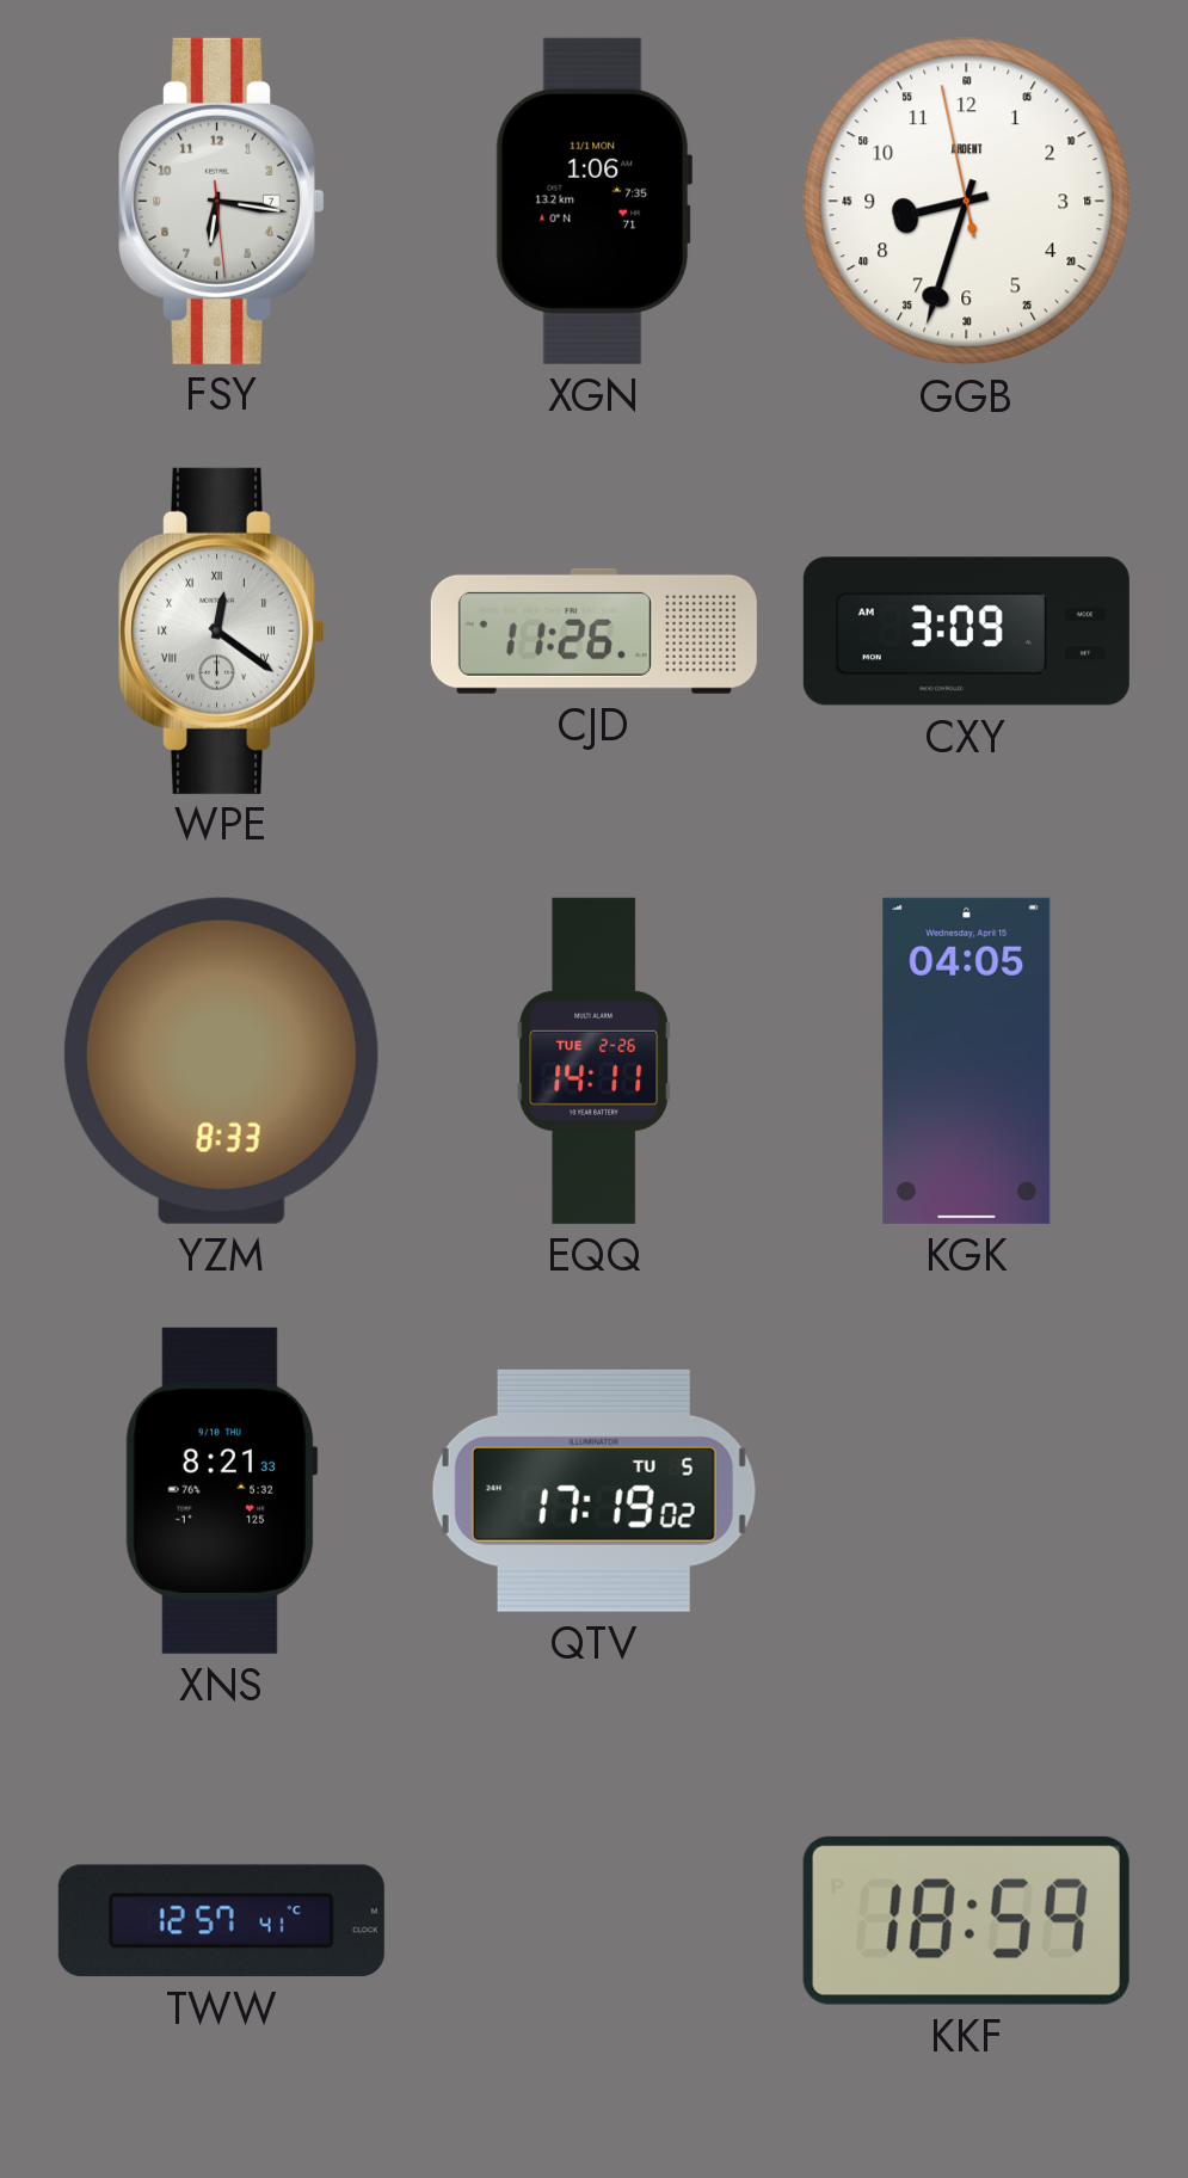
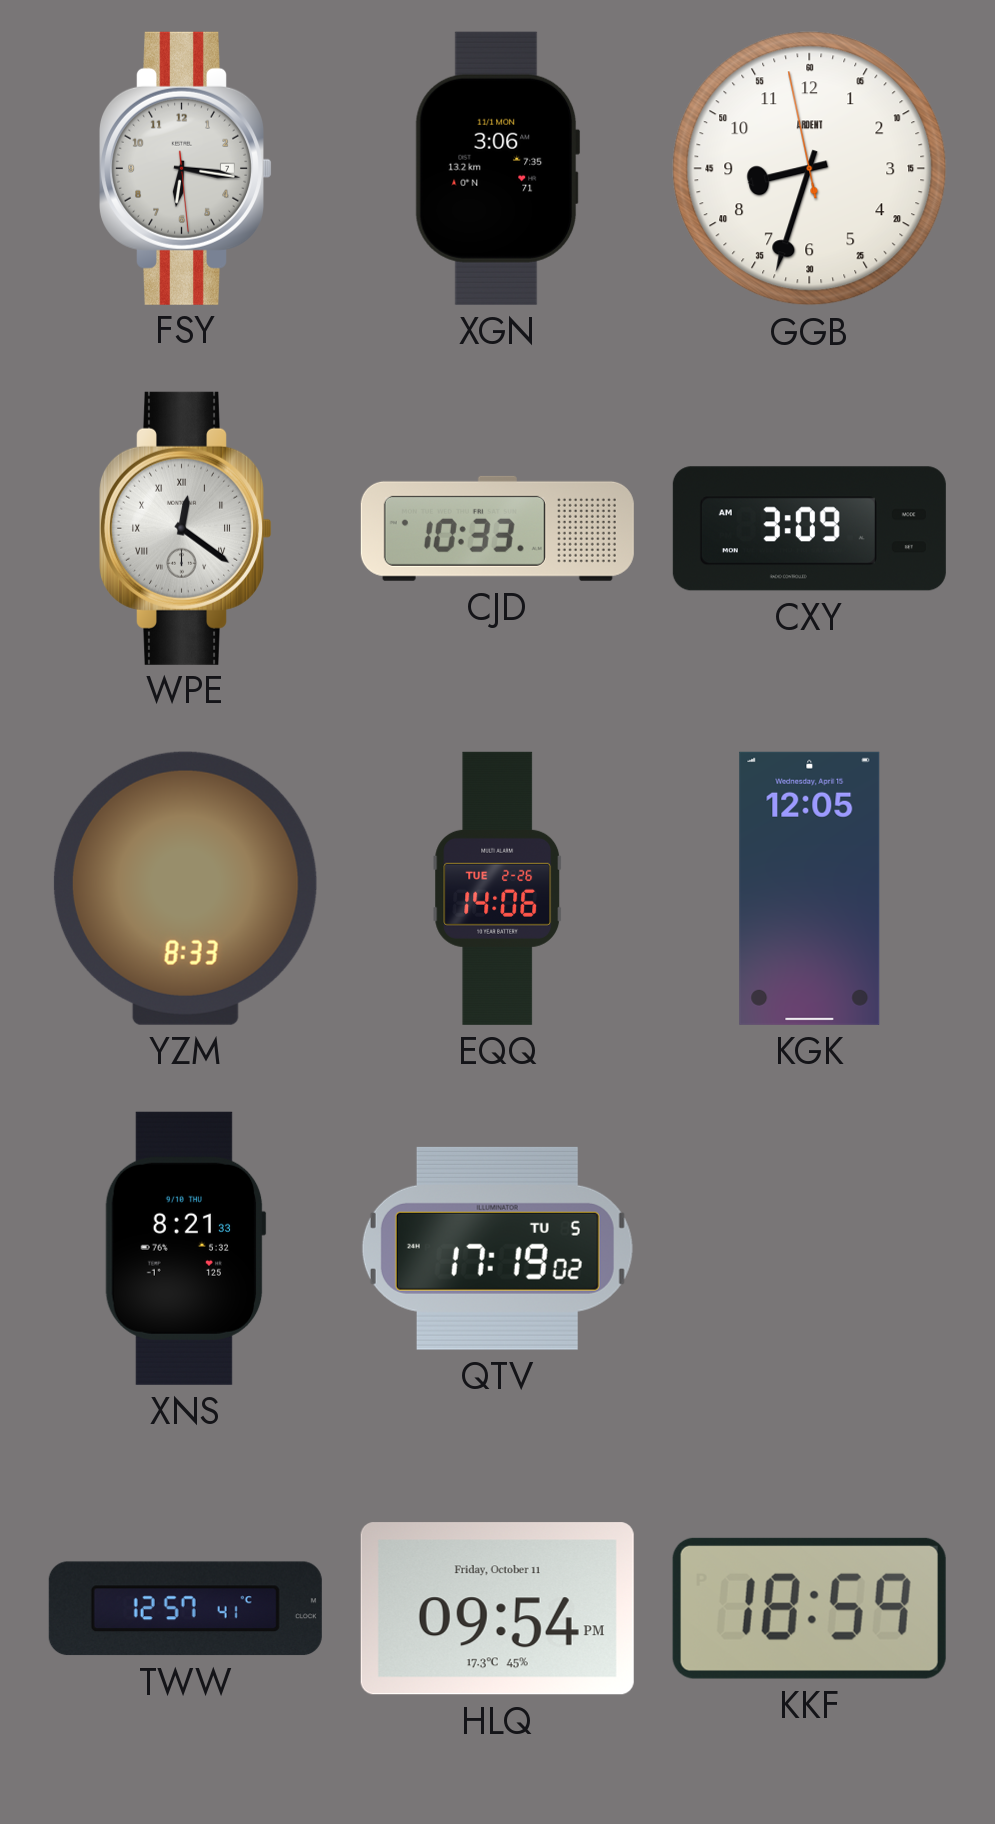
XGN: 1:06 -> 3:06 (497, 168)
CJD: 11:26 -> 10:33 (497, 528)
EQQ: 14:11 -> 14:06 (498, 888)
KGK: 04:05 -> 12:05 (810, 888)
HLQ: none -> 09:54 (497, 1609)
